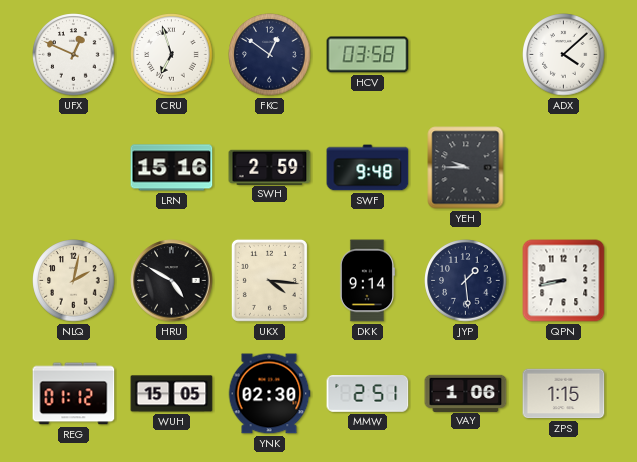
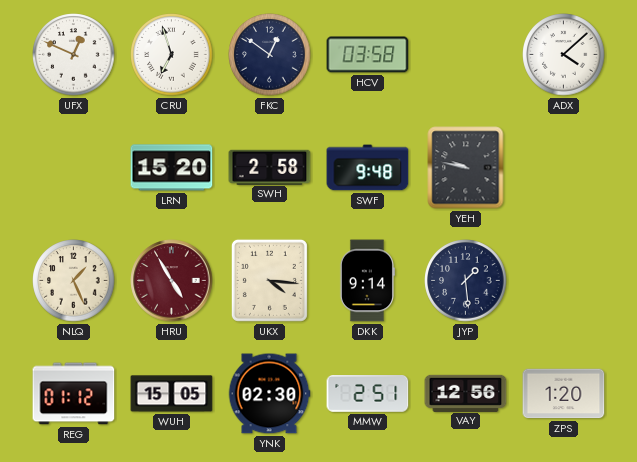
LRN: 15:16 -> 15:20 (172, 168)
SWH: 2:59 -> 2:58 (270, 167)
YEH: 9:45 -> 9:47 (466, 168)
NLQ: 2:02 -> 1:26 (74, 281)
HRU: 4:50 -> 4:55 (172, 281)
HRU dial: black -> burgundy (172, 281)
QPN: 8:43 -> none (564, 281)
VAY: 1:06 -> 12:56 (466, 393)
ZPS: 1:15 -> 1:20 (564, 394)
